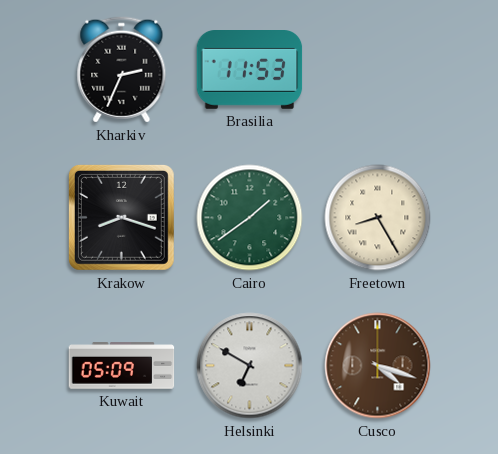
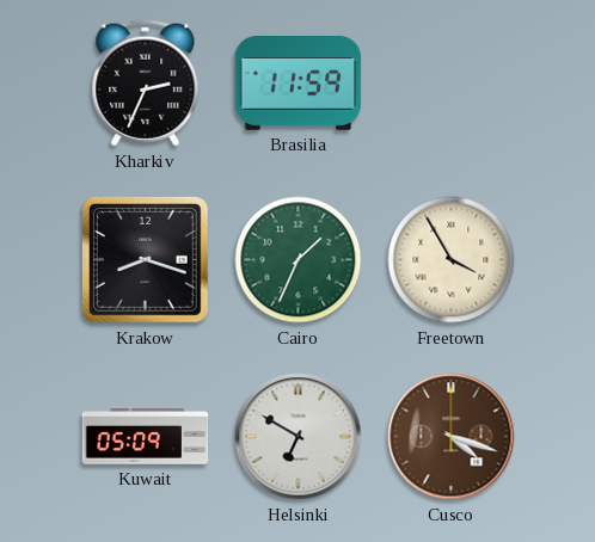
Brasilia: 11:53 -> 11:59 (299, 84)
Cairo: 1:39 -> 1:34 (299, 260)
Freetown: 8:25 -> 3:55 (452, 260)
